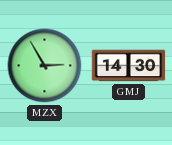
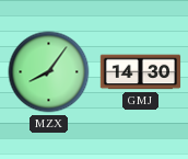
MZX: 2:55 -> 8:06 (49, 72)
